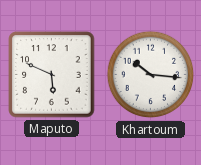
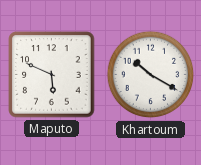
Khartoum: 10:16 -> 10:20 (151, 75)
